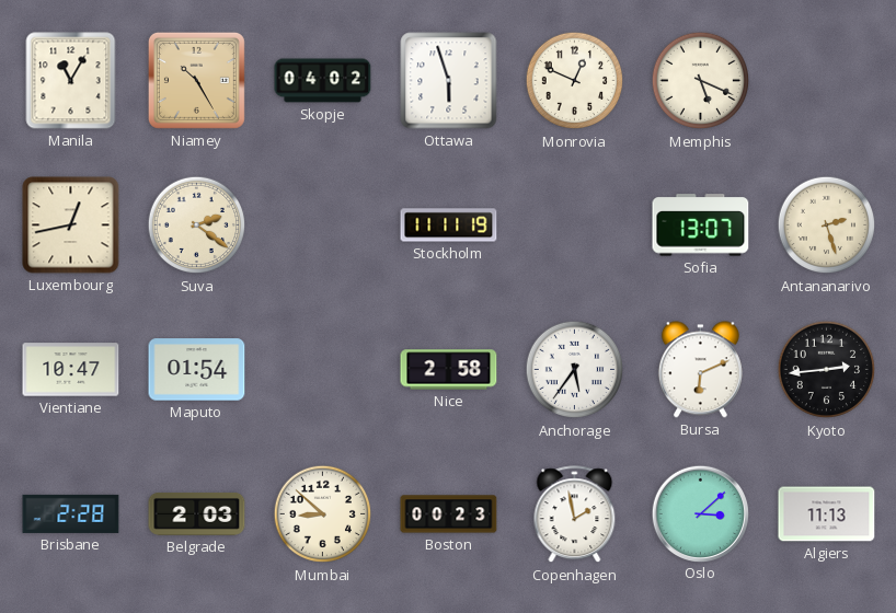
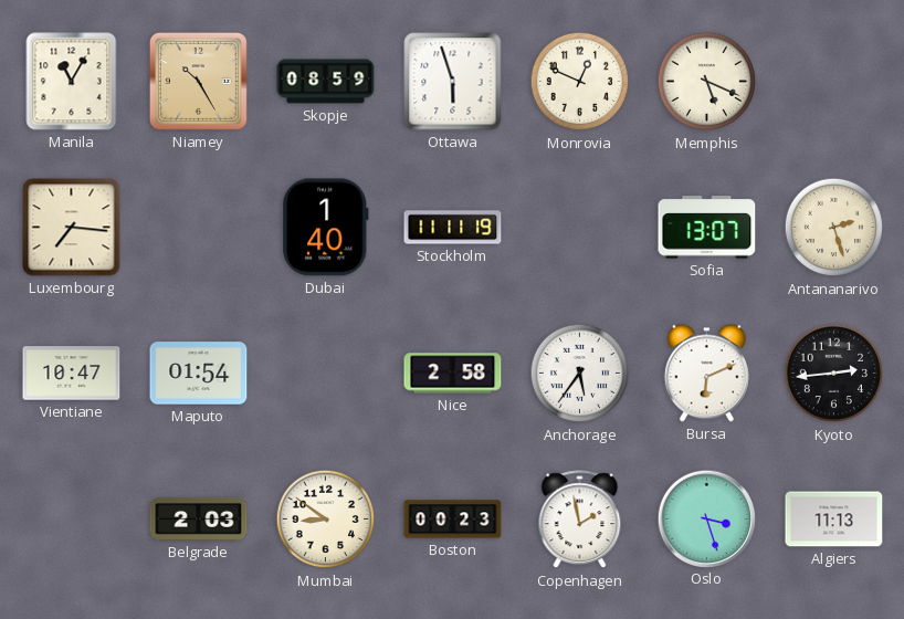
Skopje: 04:02 -> 08:59 (326, 82)
Luxembourg: 12:43 -> 7:16 (72, 228)
Suva: 2:21 -> none (197, 225)
Dubai: none -> 1:40 (326, 228)
Brisbane: 2:28 -> none (71, 513)
Mumbai: 8:52 -> 8:51 (326, 520)
Oslo: 3:08 -> 3:27 (706, 518)
